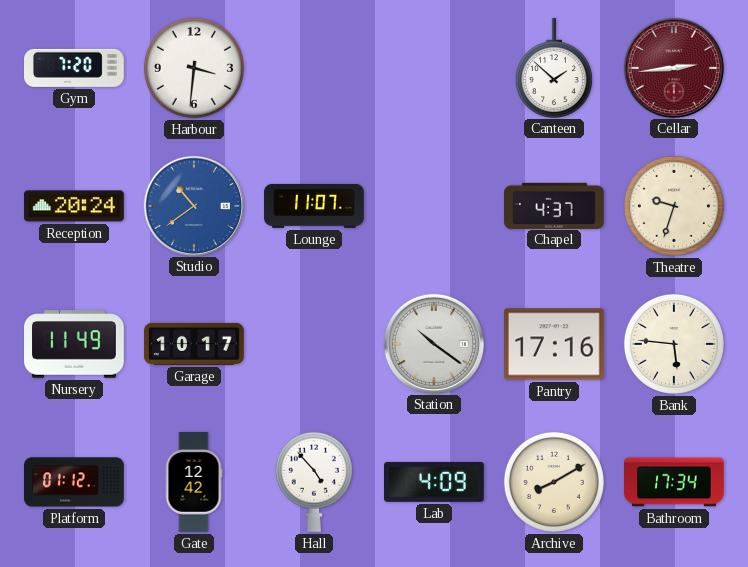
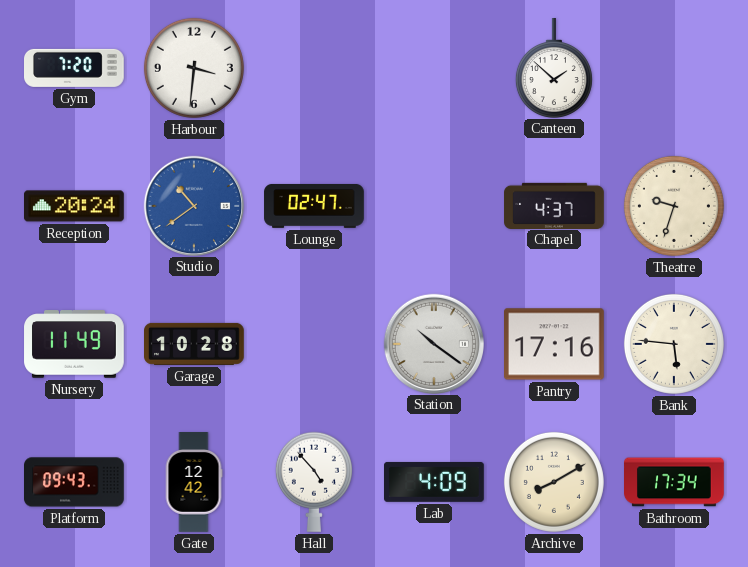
Cellar: 2:44 -> none (673, 67)
Lounge: 11:07 -> 02:47 (314, 206)
Garage: 10:17 -> 10:28 (195, 344)
Platform: 01:12 -> 09:43 (75, 482)
